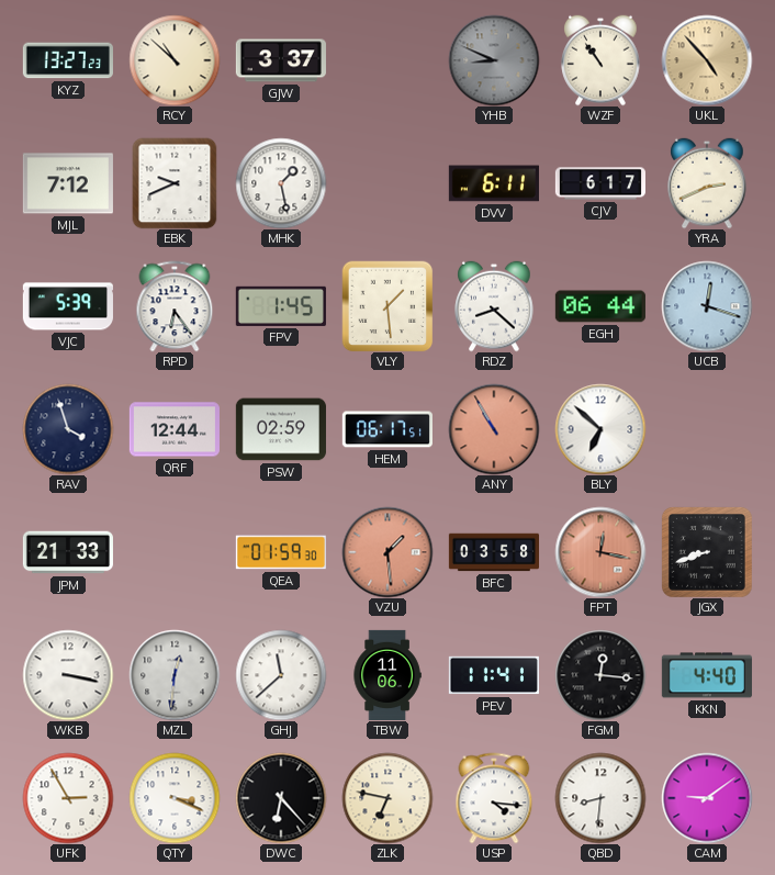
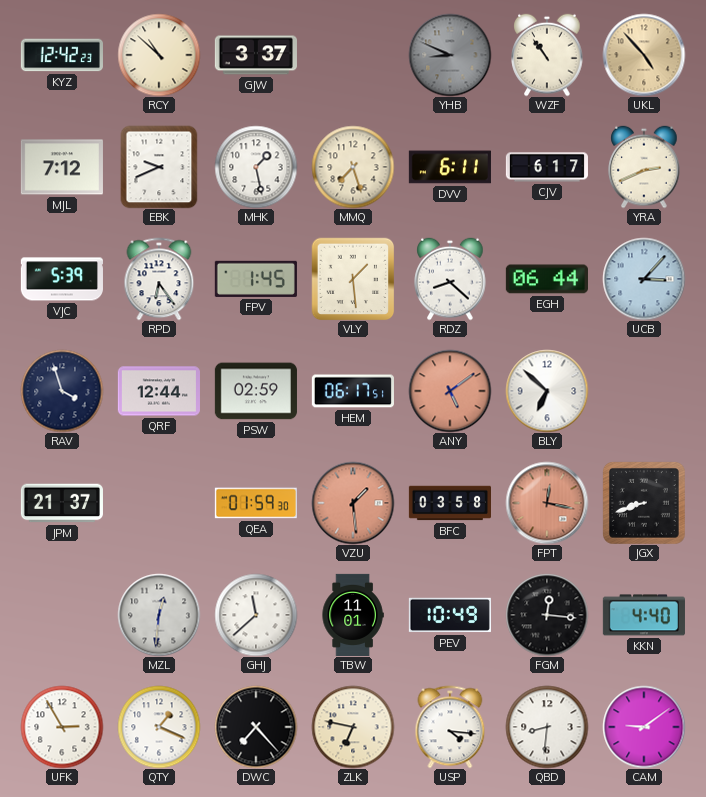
KYZ: 13:27 -> 12:42 (62, 55)
MMQ: none -> 7:27 (353, 167)
UCB: 12:18 -> 3:07 (644, 279)
ANY: 10:55 -> 5:09 (450, 391)
JPM: 21:33 -> 21:37 (62, 503)
WKB: 3:17 -> none (68, 675)
TBW: 11:06 -> 11:01 (353, 614)
PEV: 11:41 -> 10:49 (450, 615)
QTY: 3:19 -> 1:19 (159, 727)
DWC: 6:23 -> 7:23 (256, 727)
